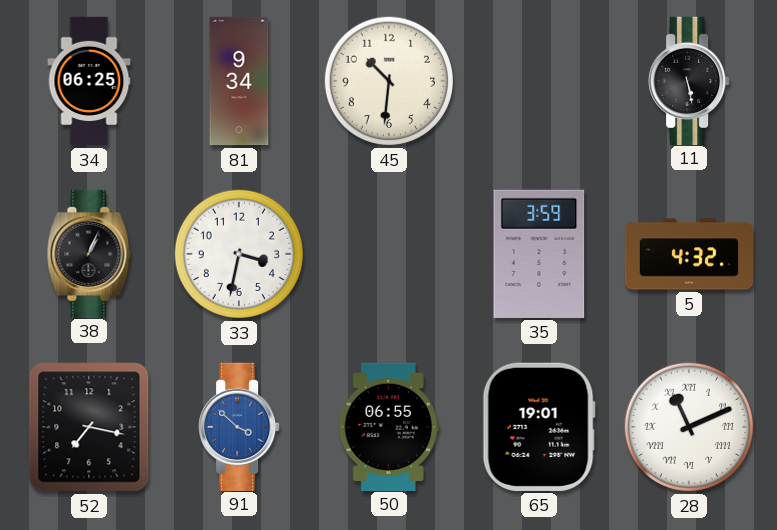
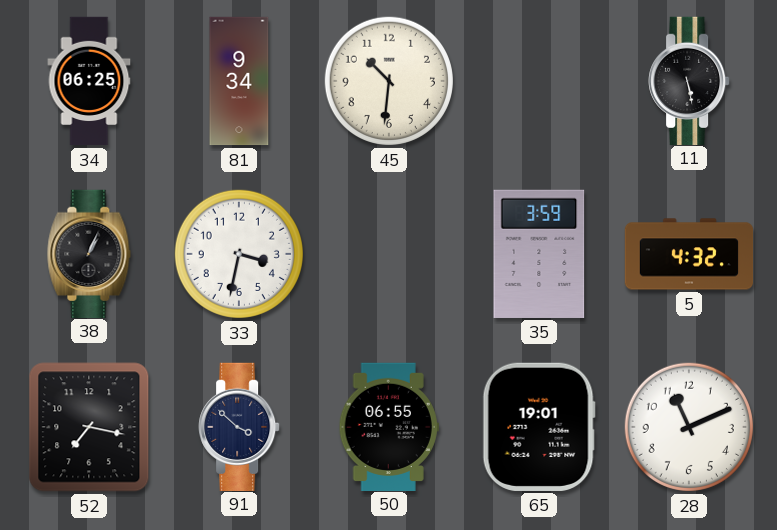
91 dial: blue -> navy (239, 426)
28 numerals: Roman -> Arabic (689, 427)
